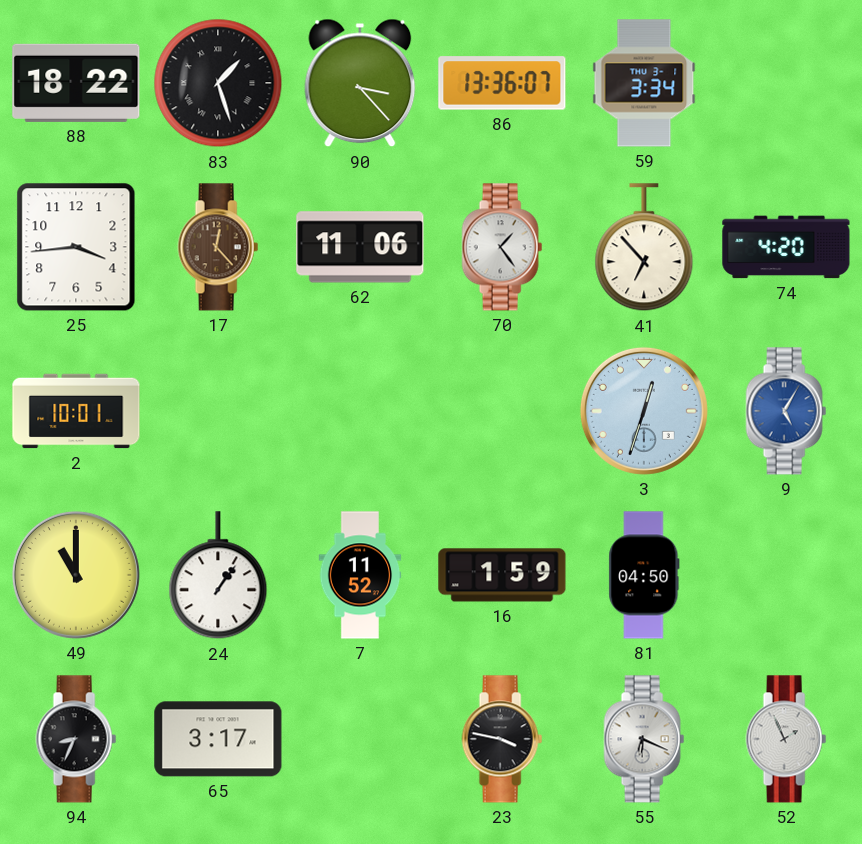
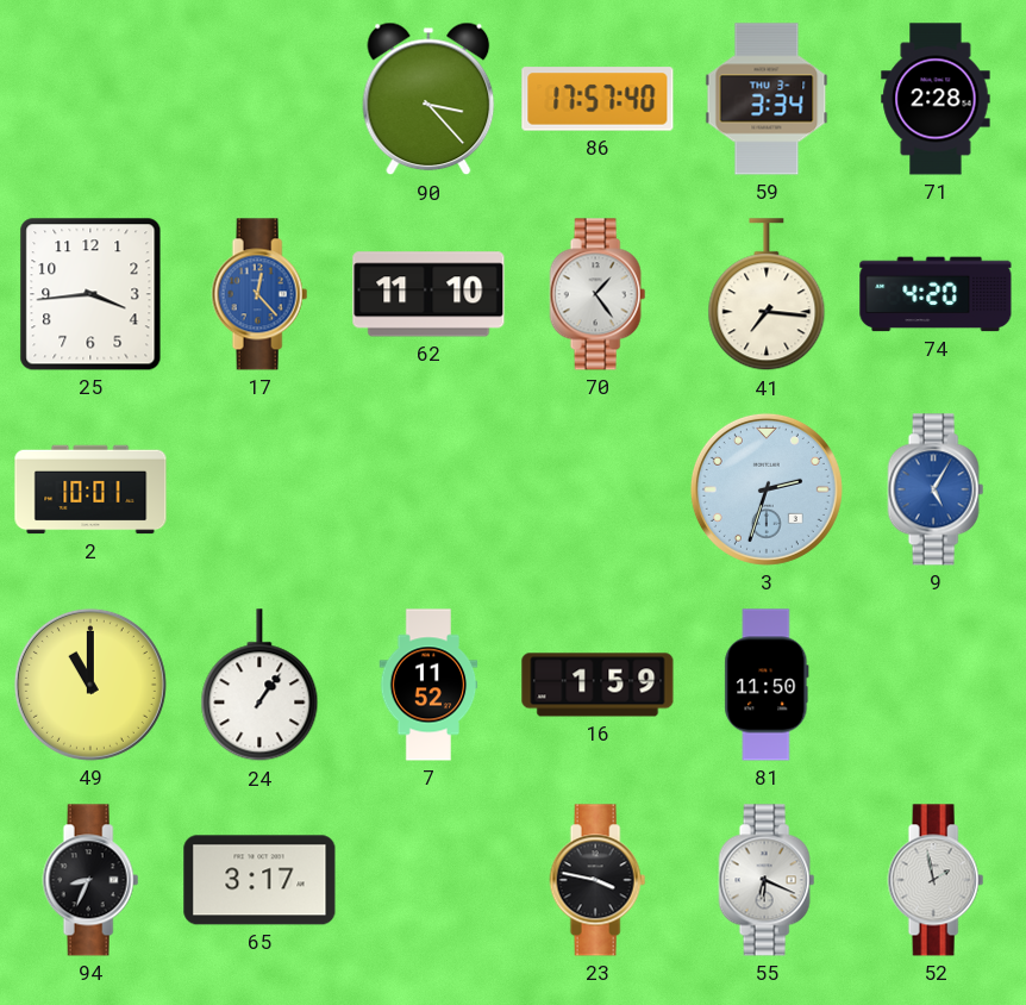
88: 18:22 -> none (76, 83)
83: 1:27 -> none (218, 83)
86: 13:36 -> 17:57 (598, 99)
71: none -> 2:28 (936, 99)
17 dial: brown -> blue (259, 294)
62: 11:06 -> 11:10 (428, 294)
41: 6:53 -> 7:16 (767, 295)
3: 12:33 -> 2:33 (767, 489)
81: 04:50 -> 11:50 (767, 685)
52: 1:56 -> 1:58 (936, 880)
